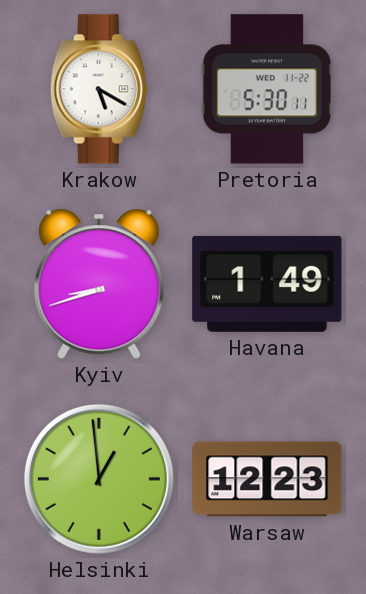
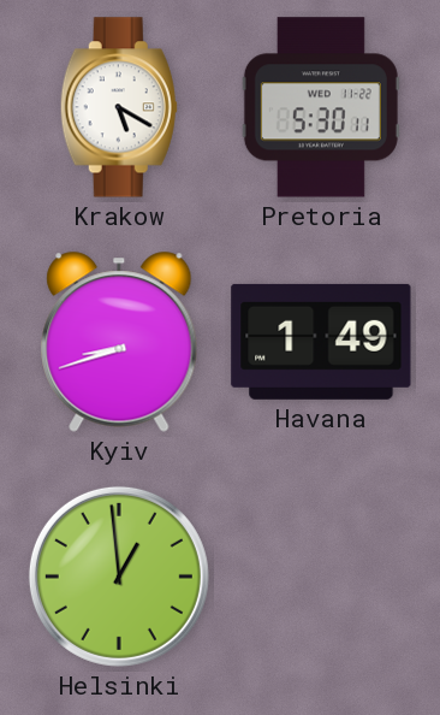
Warsaw: 12:23 -> none (267, 479)
